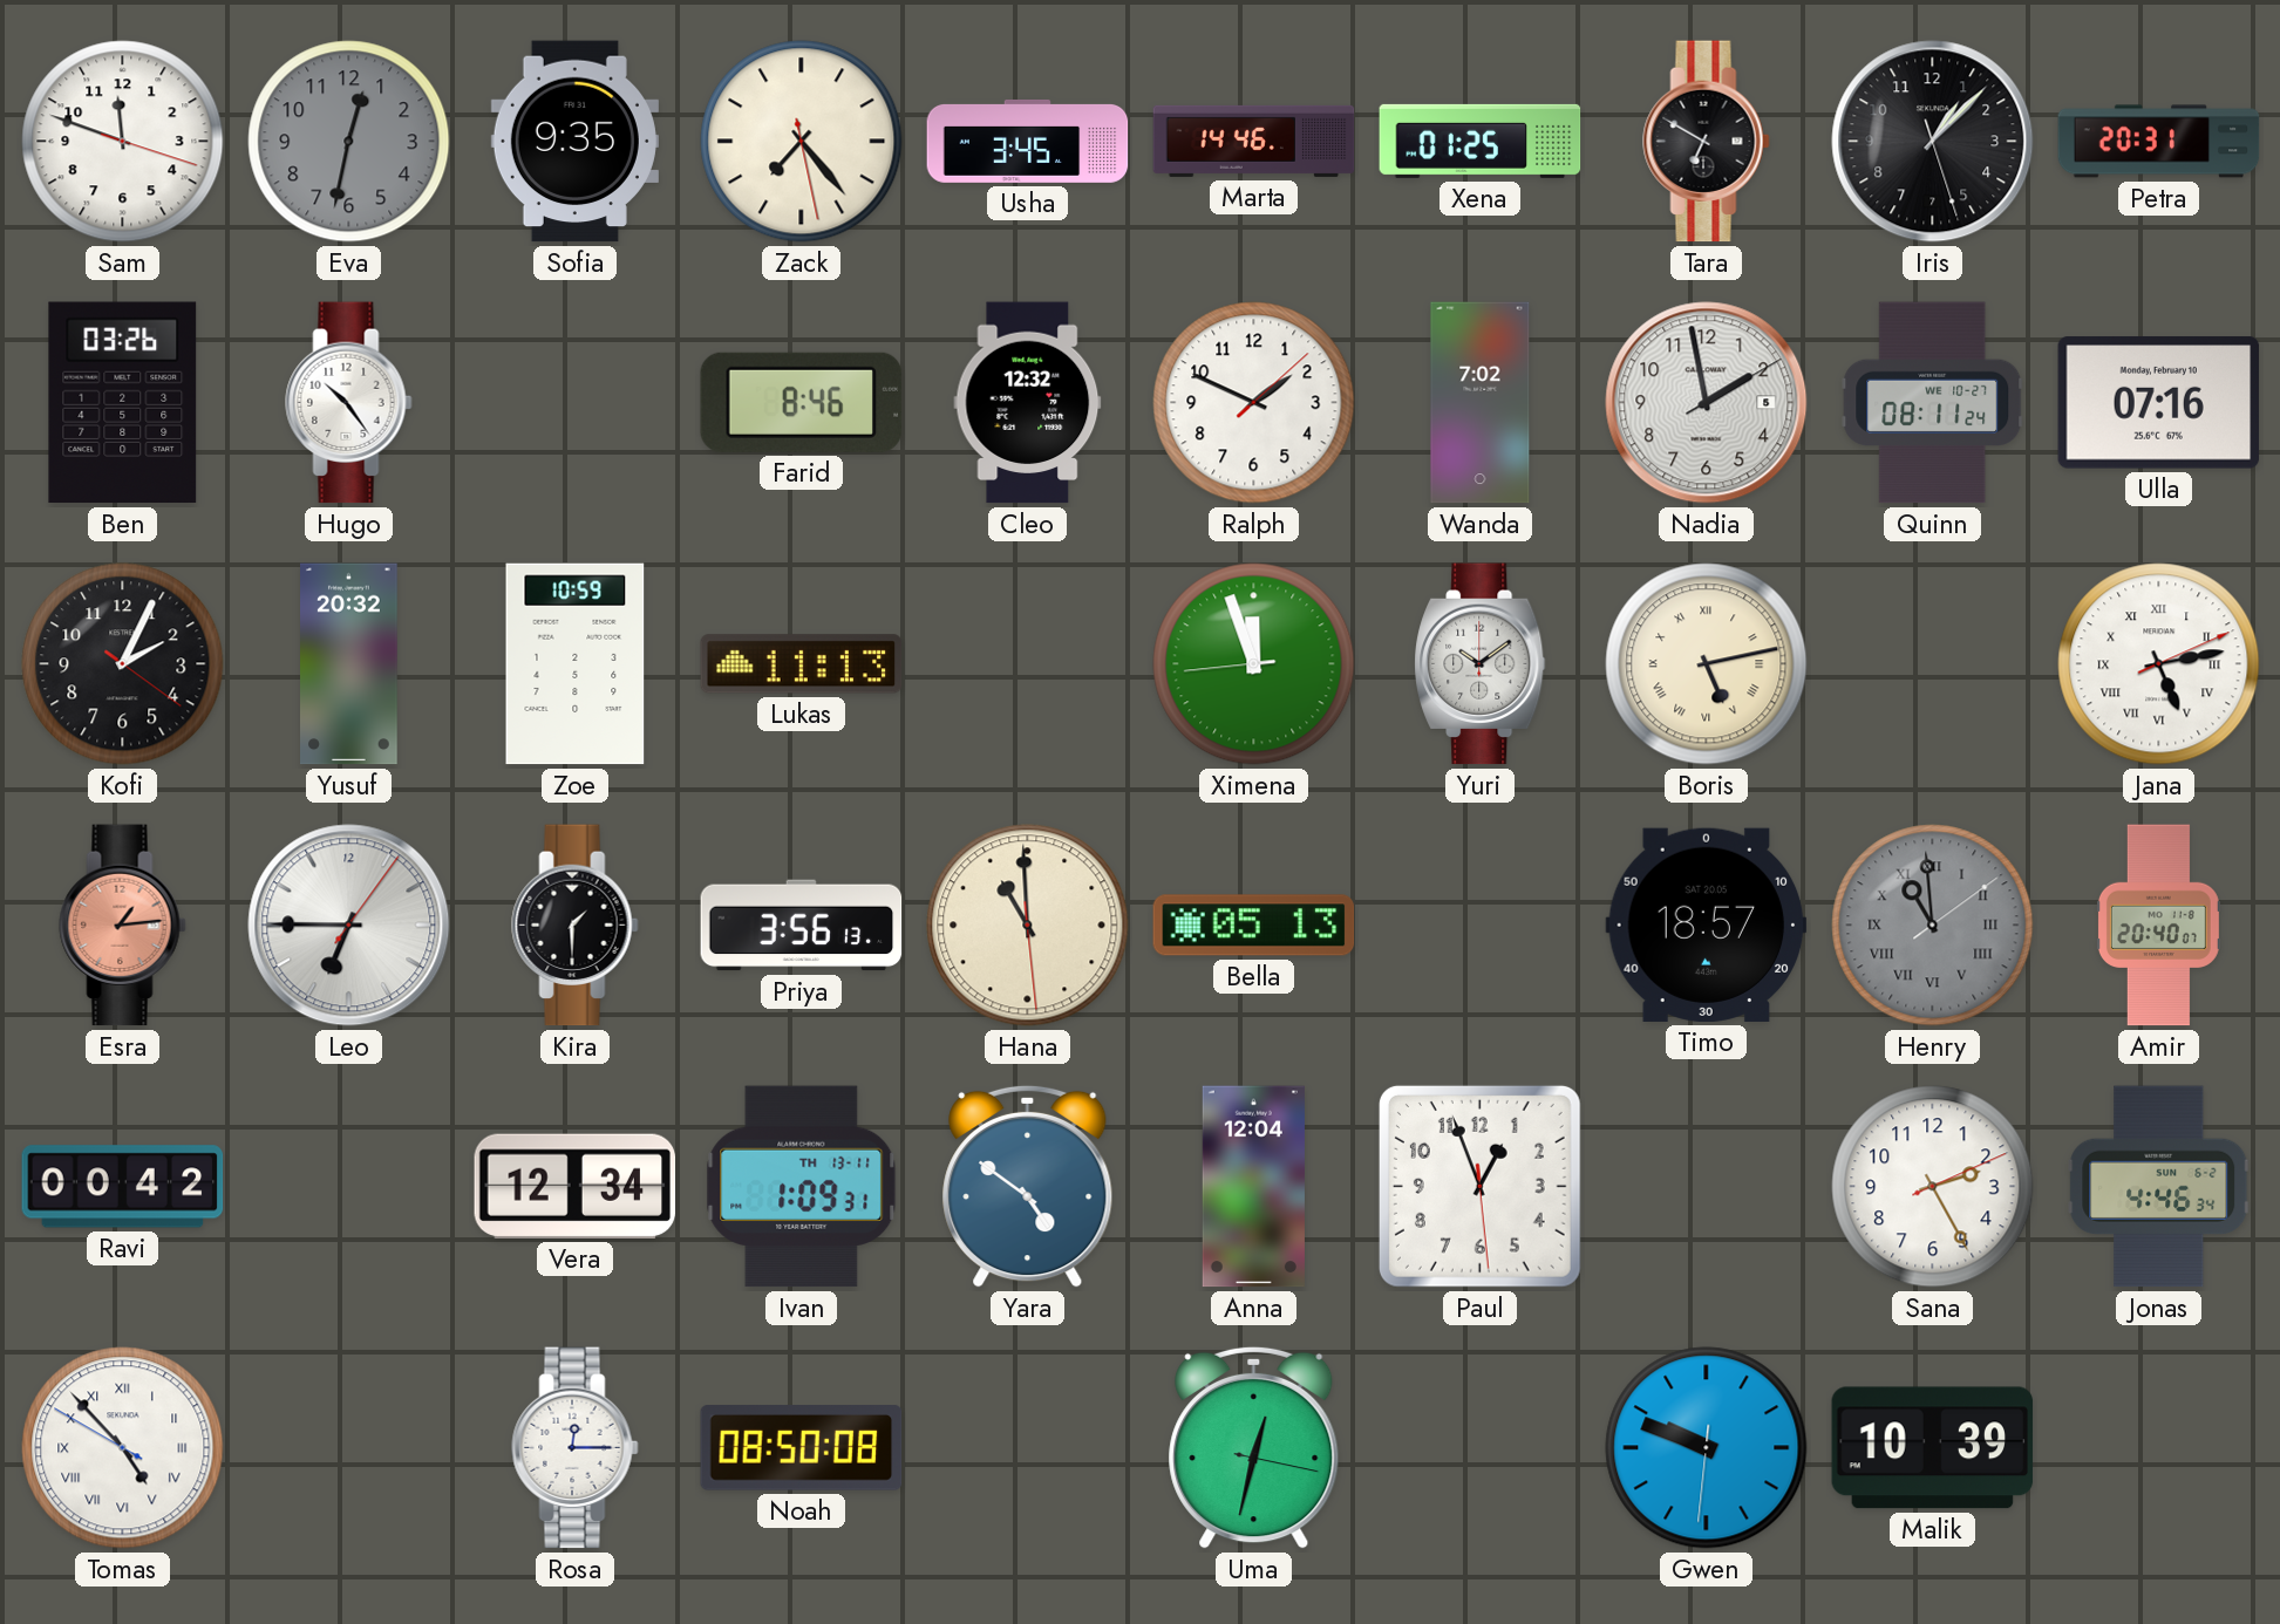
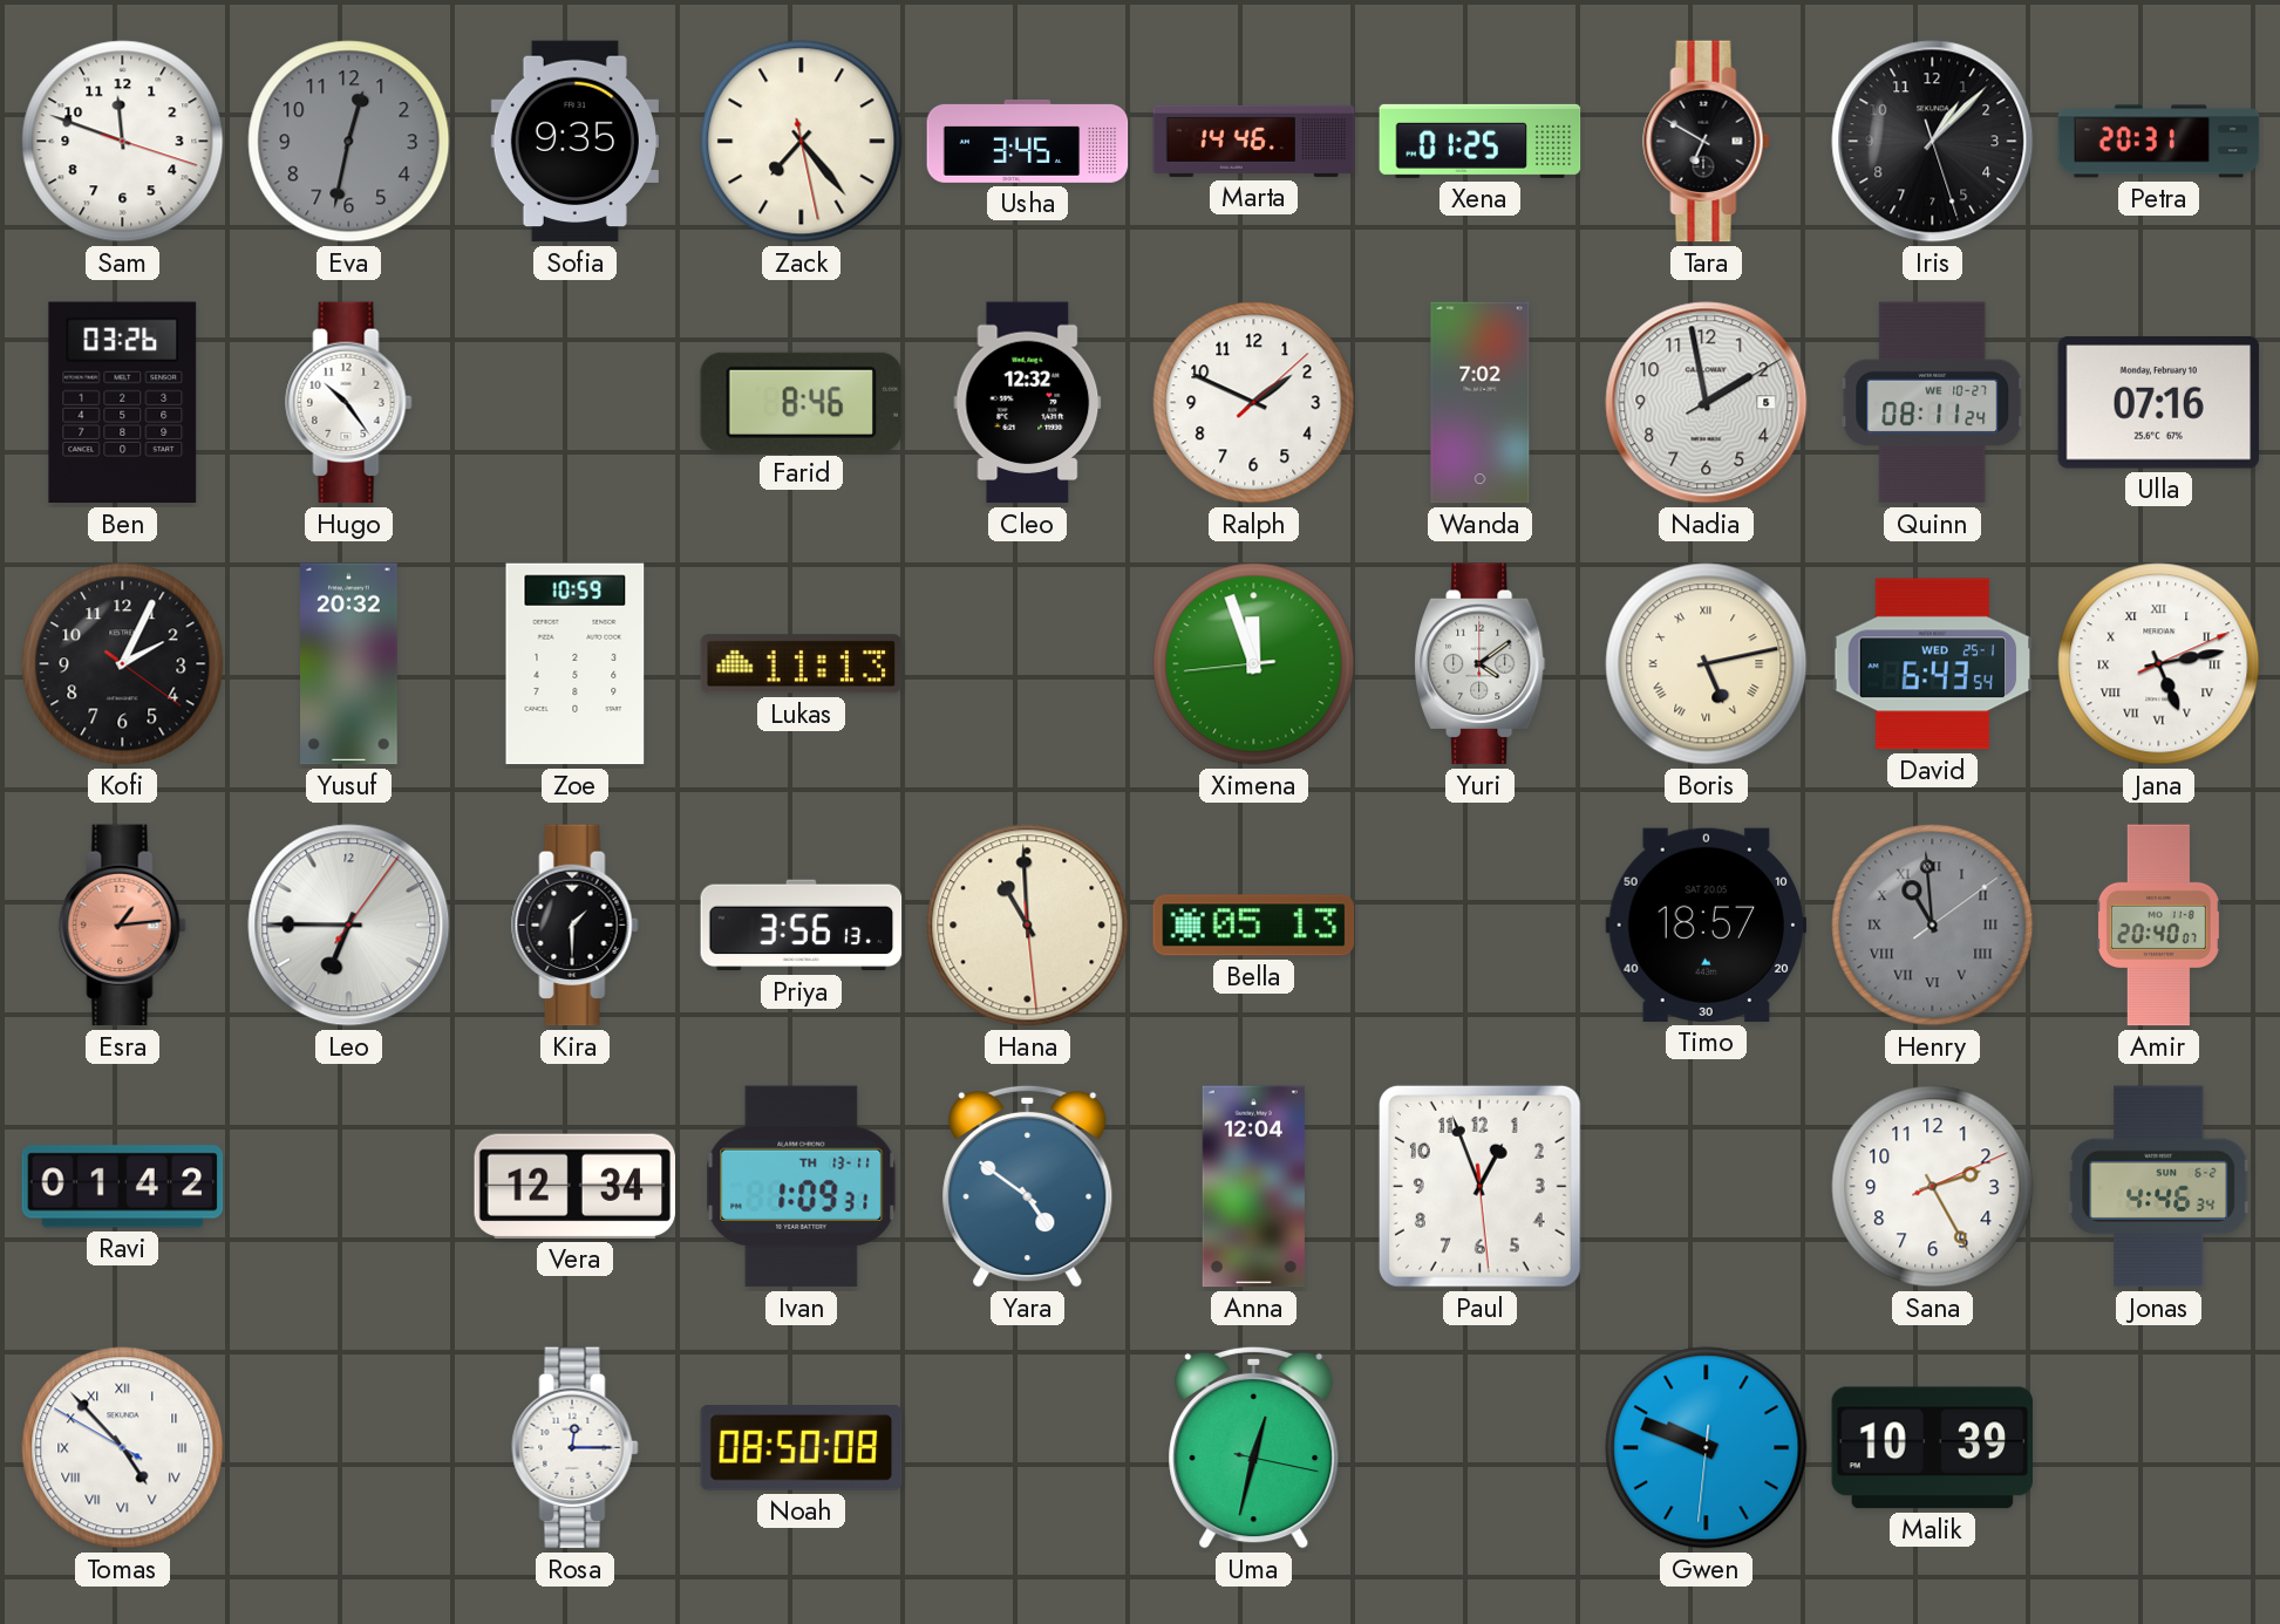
Yuri: 10:09 -> 4:09 (1481, 664)
David: none -> 6:43 (1933, 664)
Ravi: 00:42 -> 01:42 (123, 1187)
